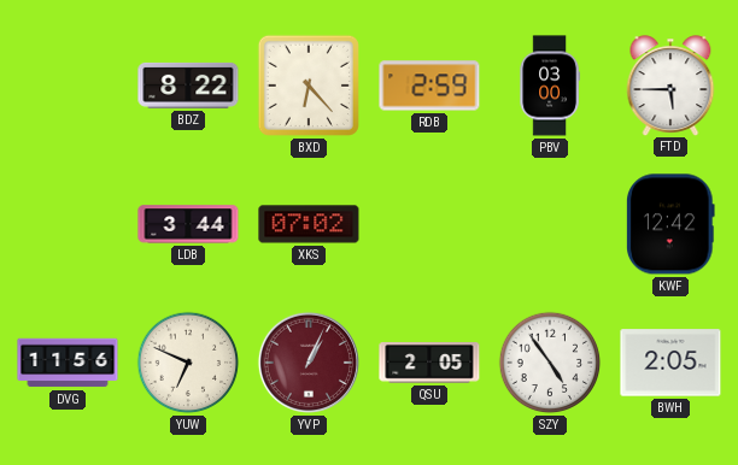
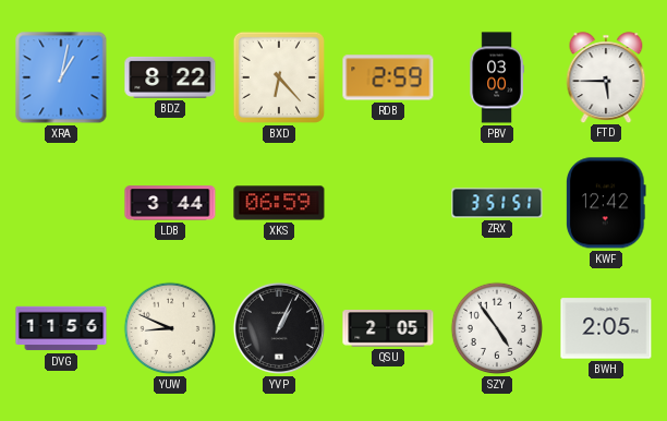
XRA: none -> 1:02 (61, 77)
XKS: 07:02 -> 06:59 (279, 203)
ZRX: none -> 3:51 (497, 203)
YUW: 6:49 -> 8:49 (170, 328)
YVP dial: burgundy -> black (279, 328)
